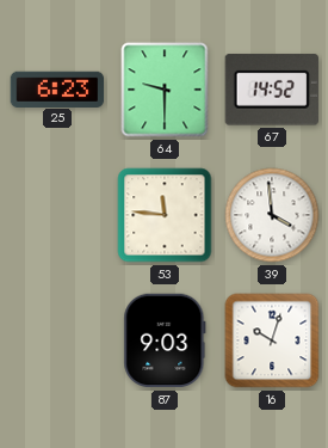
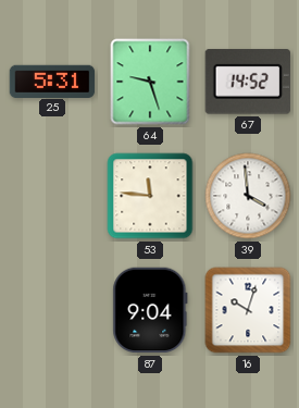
25: 6:23 -> 5:31 (52, 81)
64: 9:30 -> 9:27 (150, 82)
87: 9:03 -> 9:04 (150, 310)
